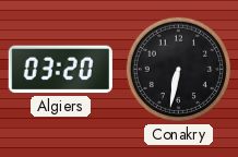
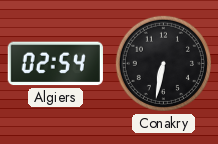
Algiers: 03:20 -> 02:54 (55, 64)
